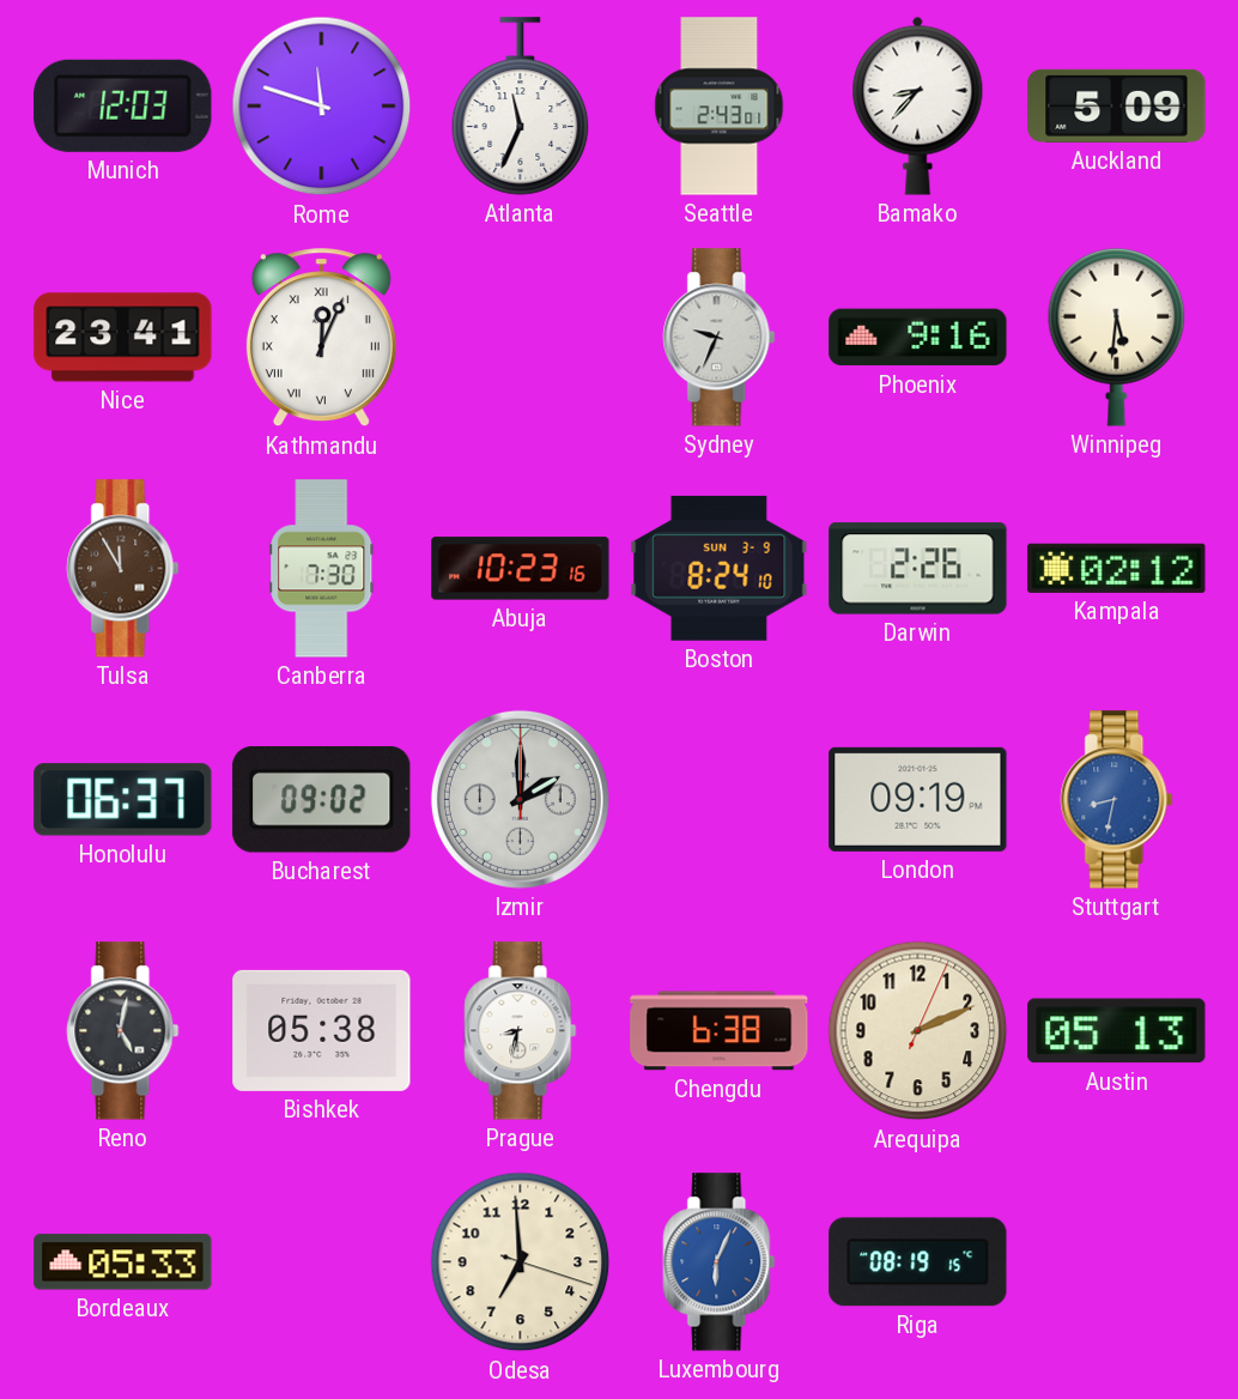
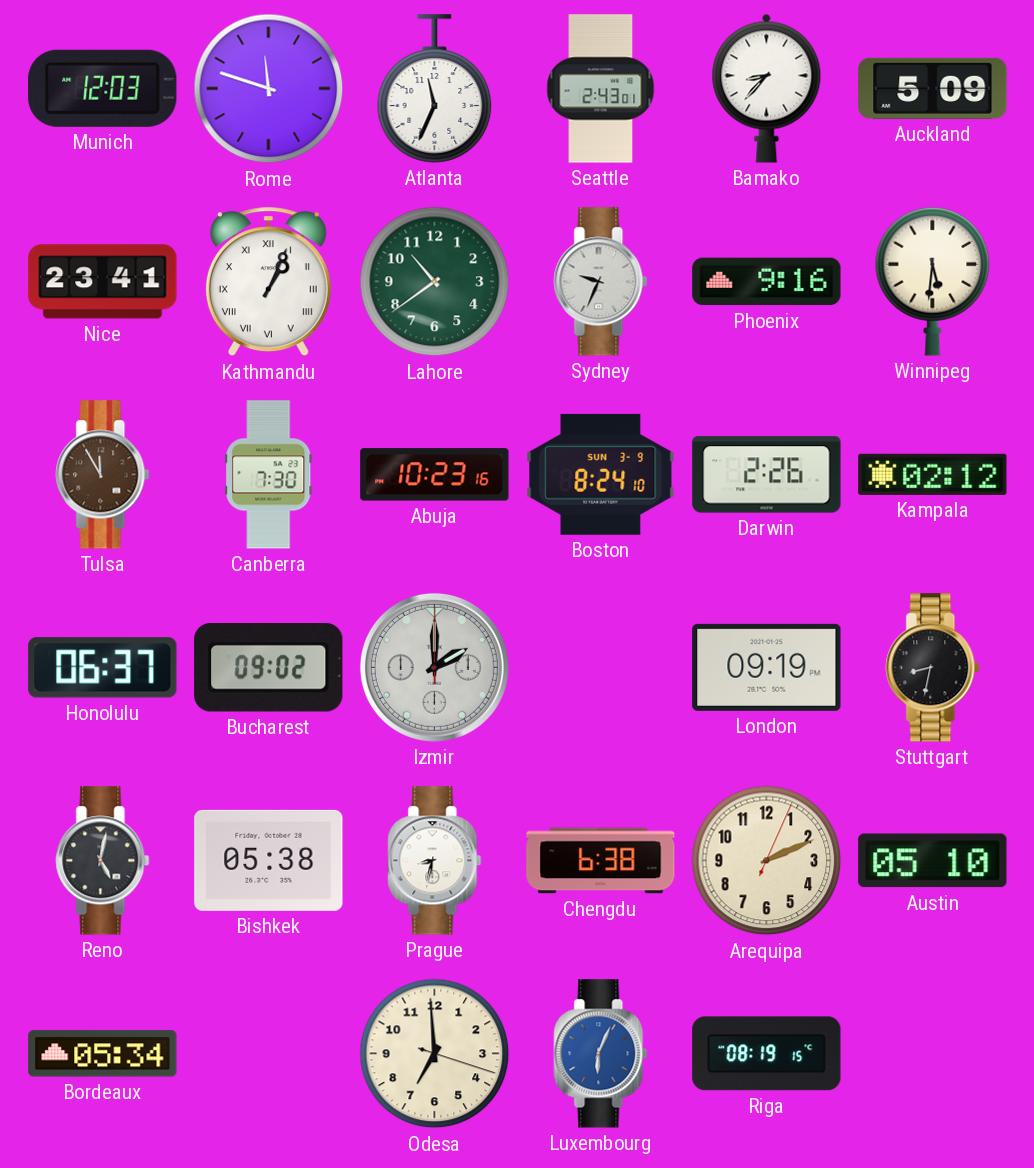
Kathmandu: 12:04 -> 1:04 (268, 282)
Lahore: none -> 10:39 (435, 282)
Stuttgart dial: blue -> black (933, 668)
Austin: 05:13 -> 05:10 (933, 861)
Bordeaux: 05:33 -> 05:34 (103, 1054)
